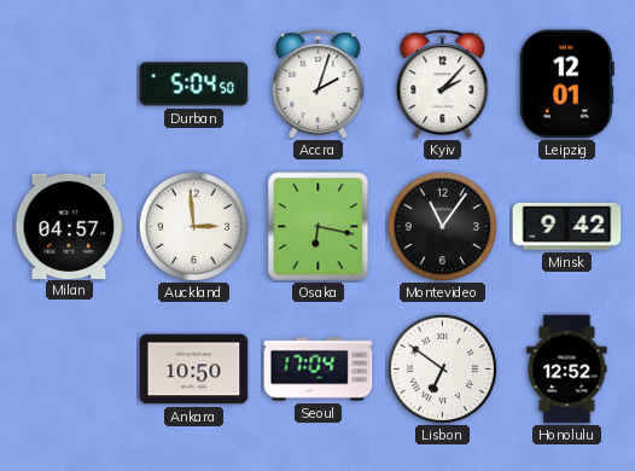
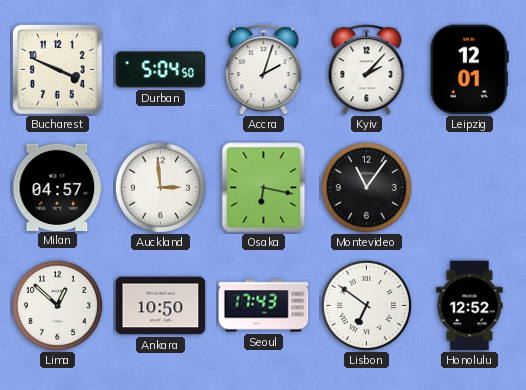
Bucharest: none -> 3:49 (58, 70)
Minsk: 9:42 -> none (567, 226)
Lima: none -> 12:52 (57, 305)
Seoul: 17:04 -> 17:43 (264, 306)
